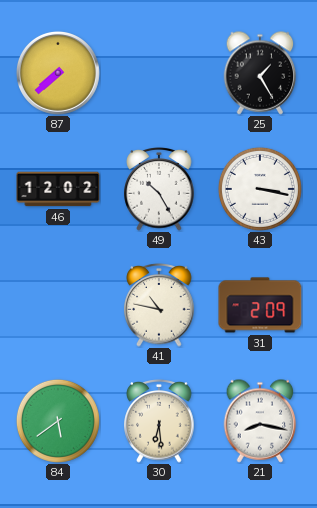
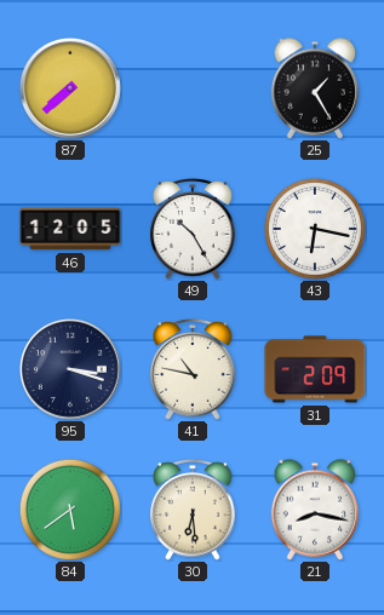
46: 12:02 -> 12:05 (70, 229)
43: 3:17 -> 6:17 (315, 229)
95: none -> 3:18 (70, 369)
